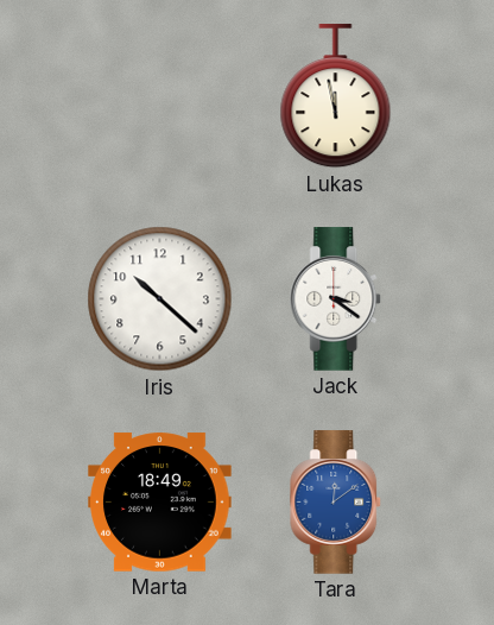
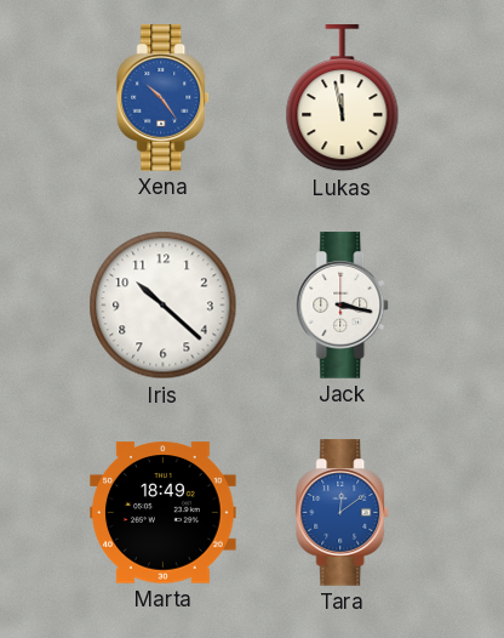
Xena: none -> 10:24 (164, 98)
Jack: 3:21 -> 3:17 (343, 306)
